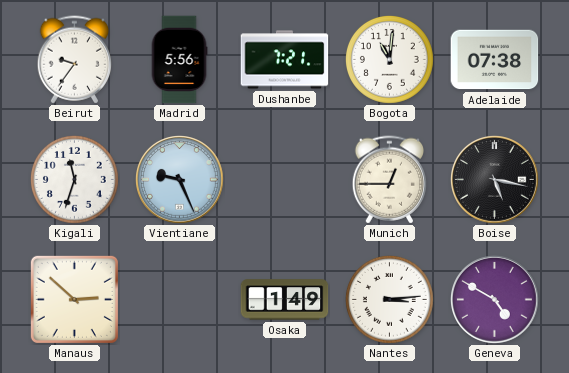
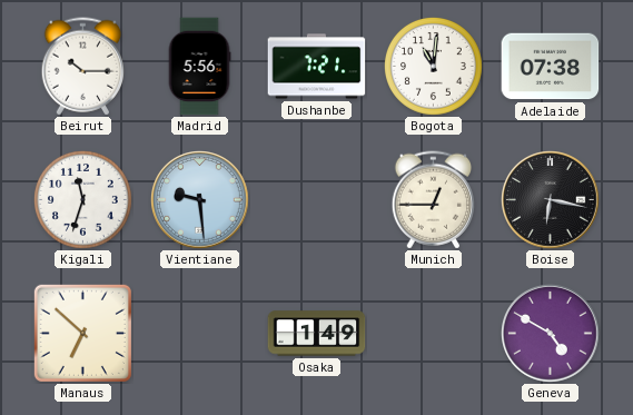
Beirut: 9:36 -> 10:15 (82, 67)
Vientiane: 9:26 -> 9:29 (200, 200)
Boise: 5:17 -> 6:17 (551, 200)
Manaus: 2:52 -> 6:52 (82, 333)
Nantes: 3:14 -> none (390, 300)
